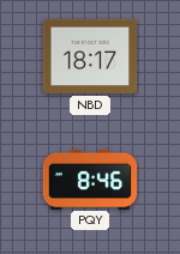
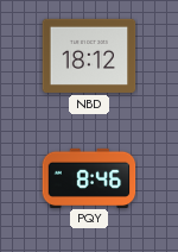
NBD: 18:17 -> 18:12 (89, 56)
